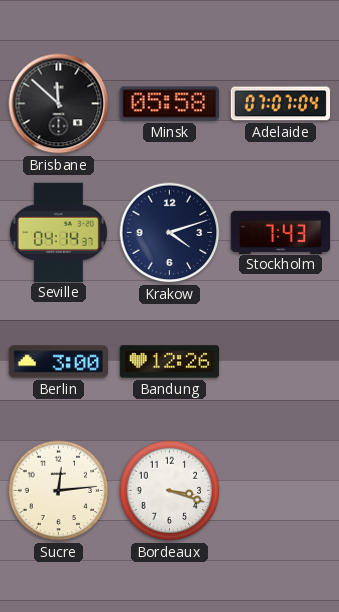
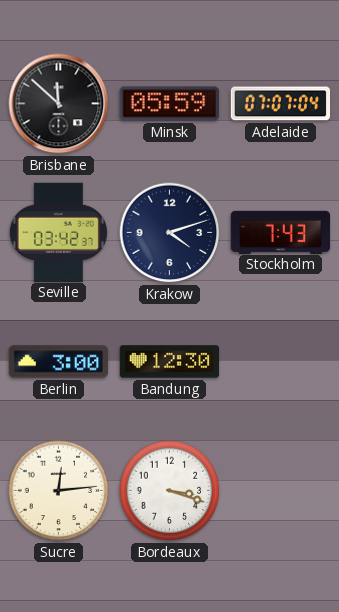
Minsk: 05:58 -> 05:59 (169, 104)
Seville: 04:14 -> 03:42 (58, 232)
Bandung: 12:26 -> 12:30 (170, 362)
